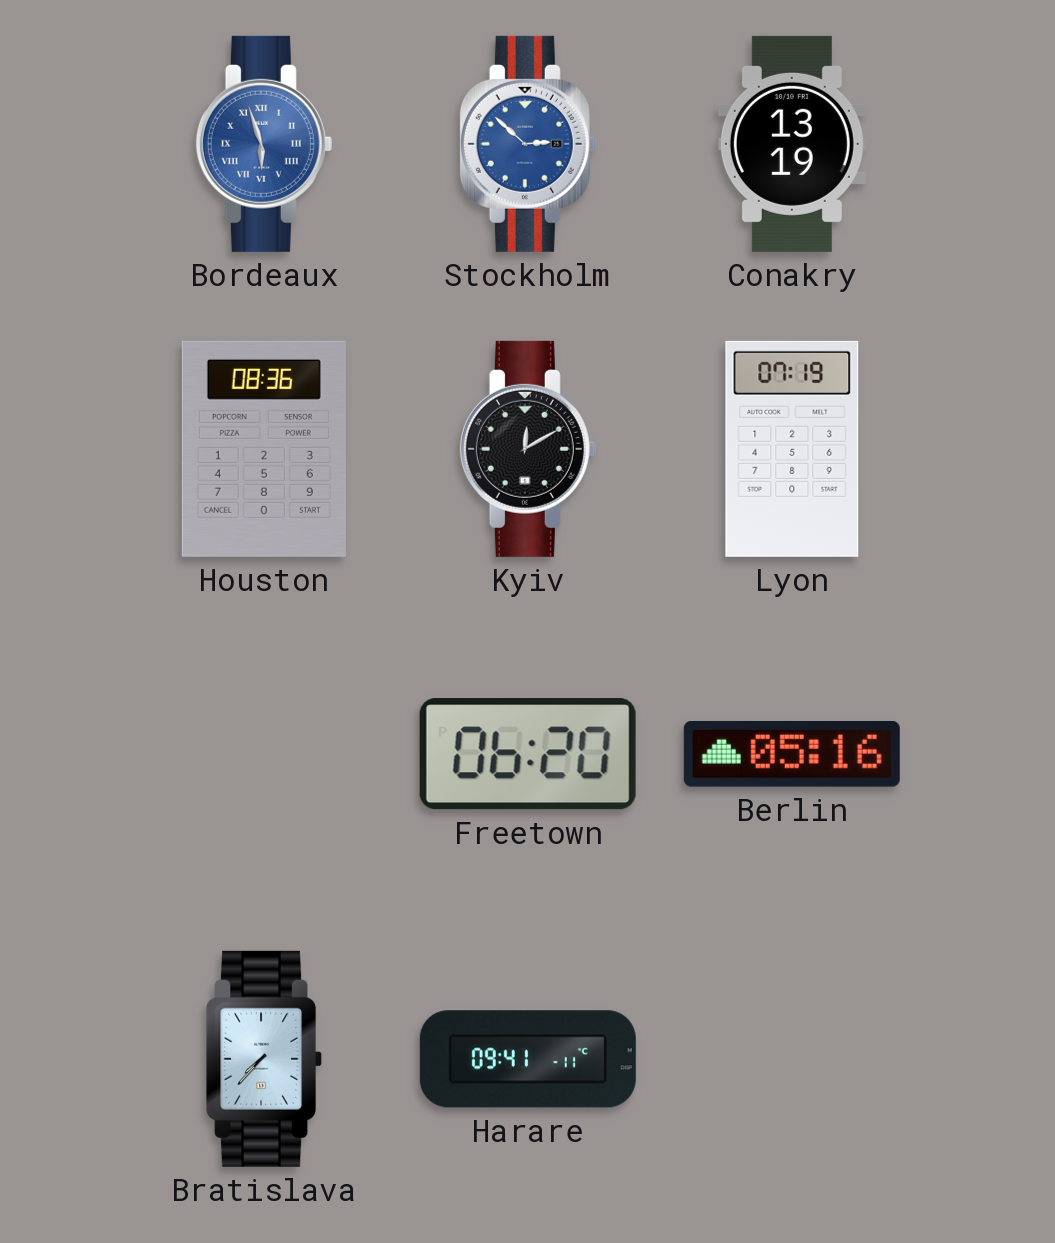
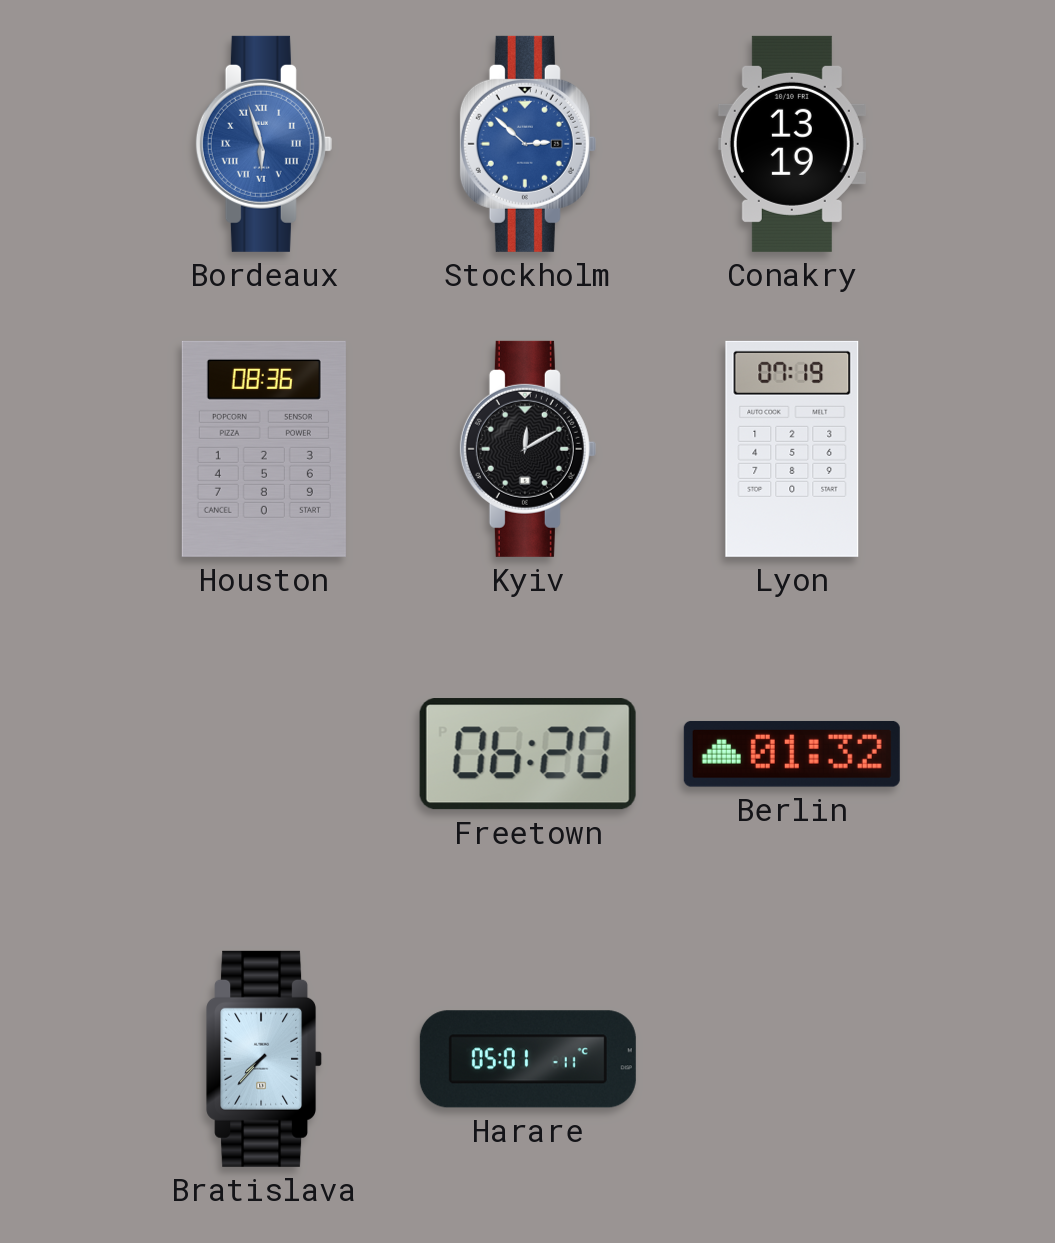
Berlin: 05:16 -> 01:32 (792, 754)
Harare: 09:41 -> 05:01 (528, 1059)
